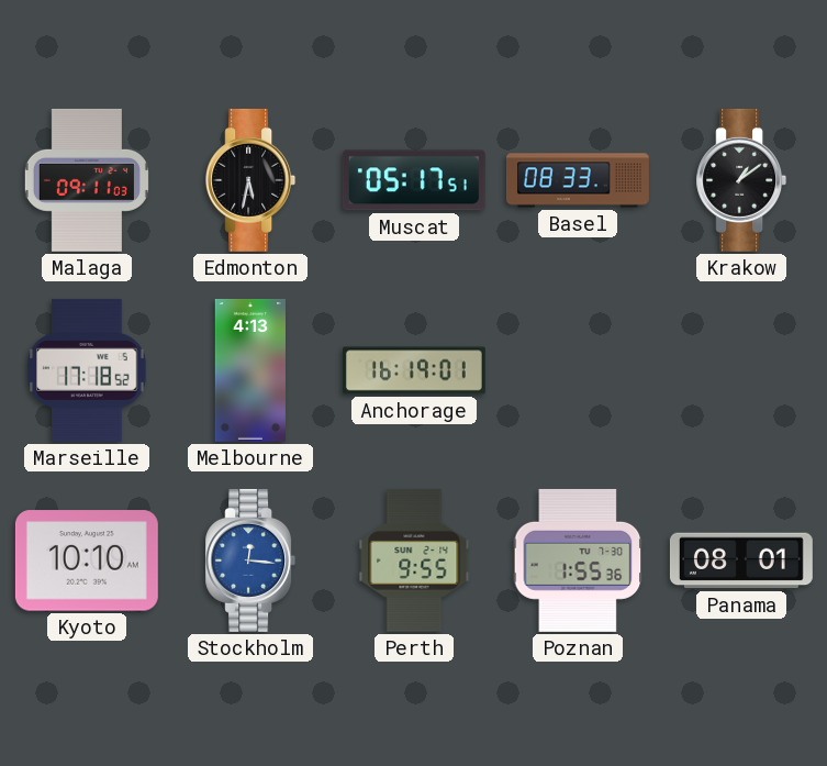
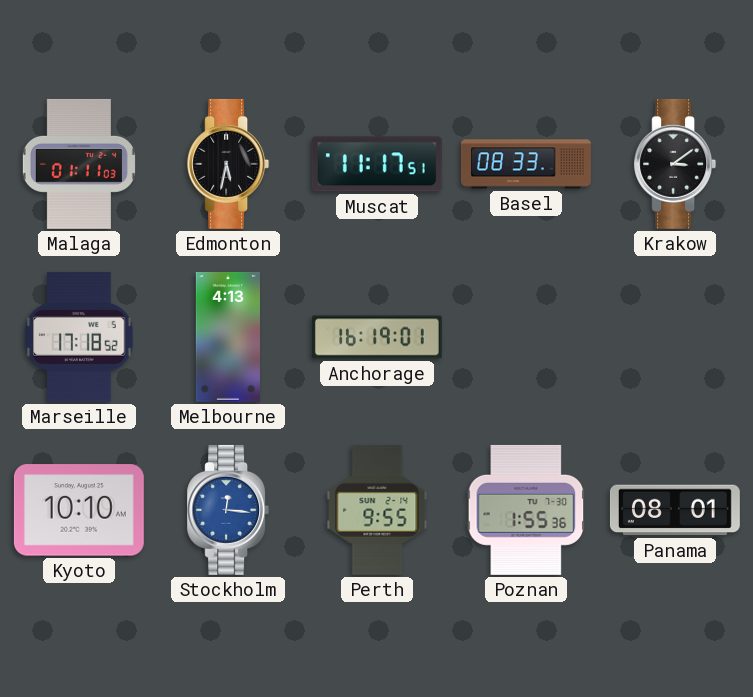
Malaga: 09:11 -> 01:11 (79, 164)
Muscat: 05:17 -> 11:17 (377, 164)
Krakow: 1:09 -> 3:09 (675, 164)
